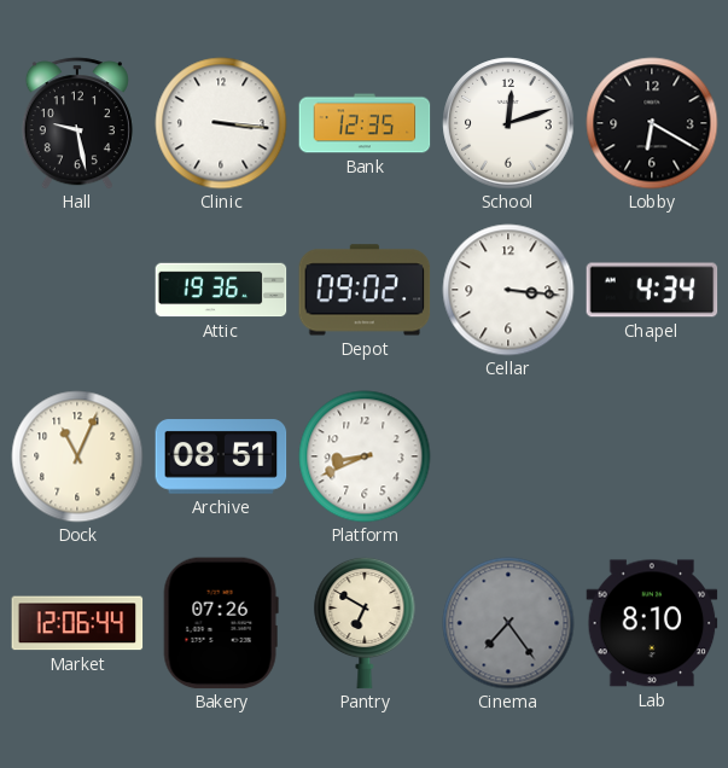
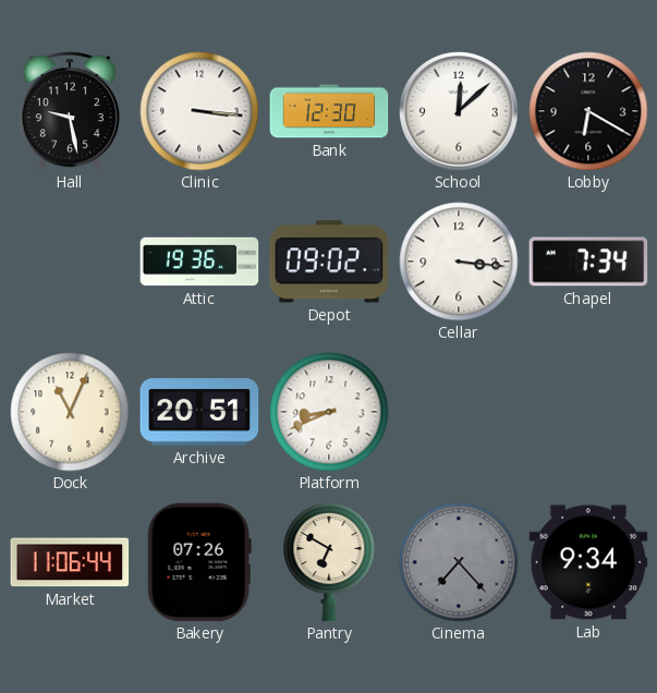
Bank: 12:35 -> 12:30 (329, 111)
School: 12:12 -> 12:08 (459, 111)
Chapel: 4:34 -> 7:34 (588, 262)
Archive: 08:51 -> 20:51 (199, 412)
Market: 12:06 -> 11:06 (70, 562)
Cinema: 7:24 -> 7:23 (459, 562)
Lab: 8:10 -> 9:34 (588, 562)
